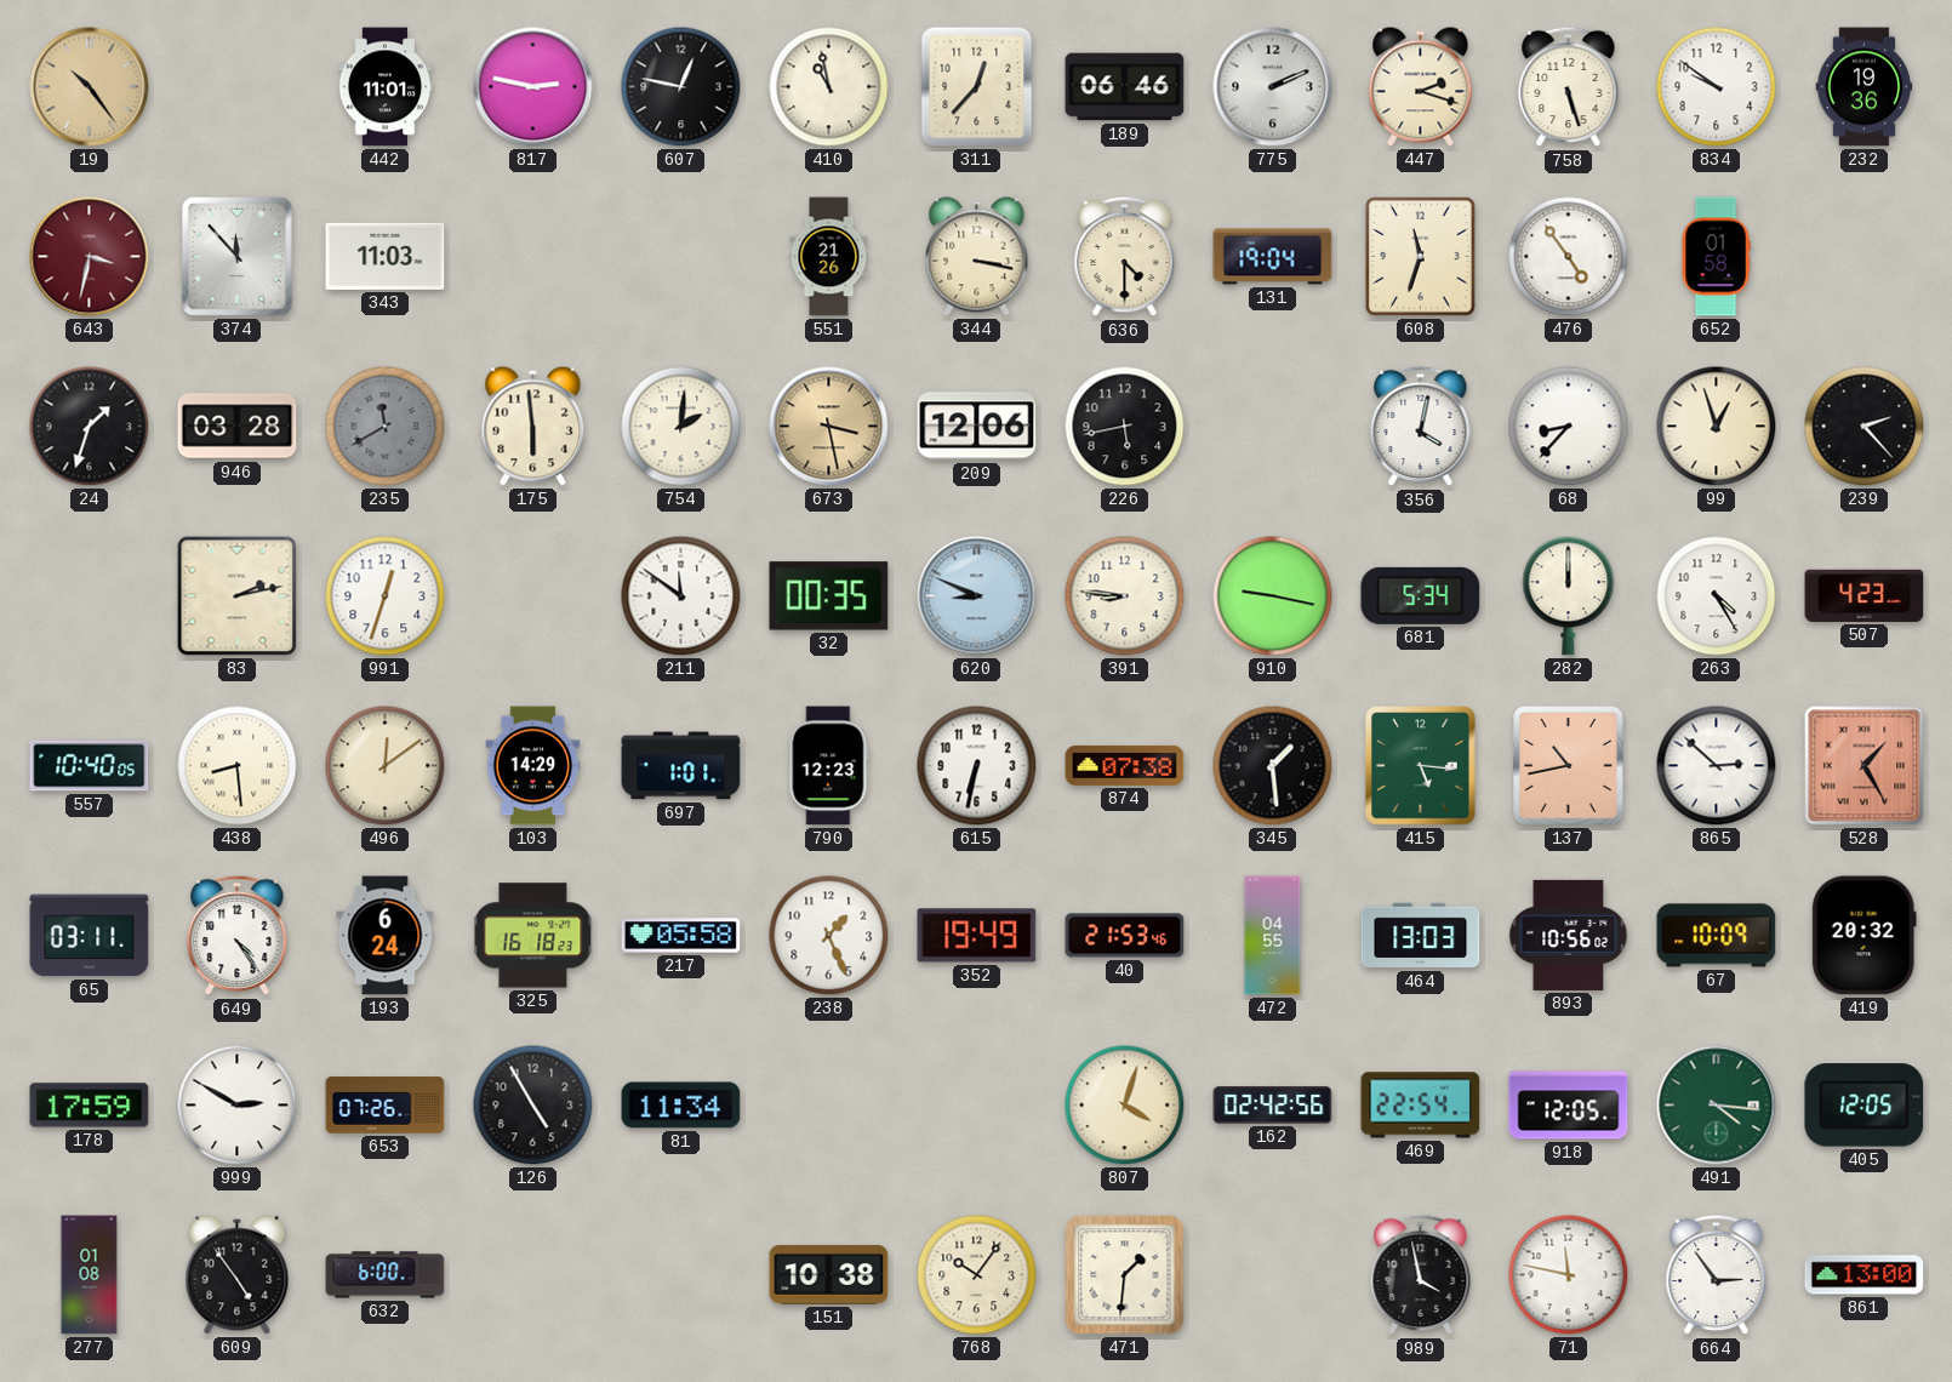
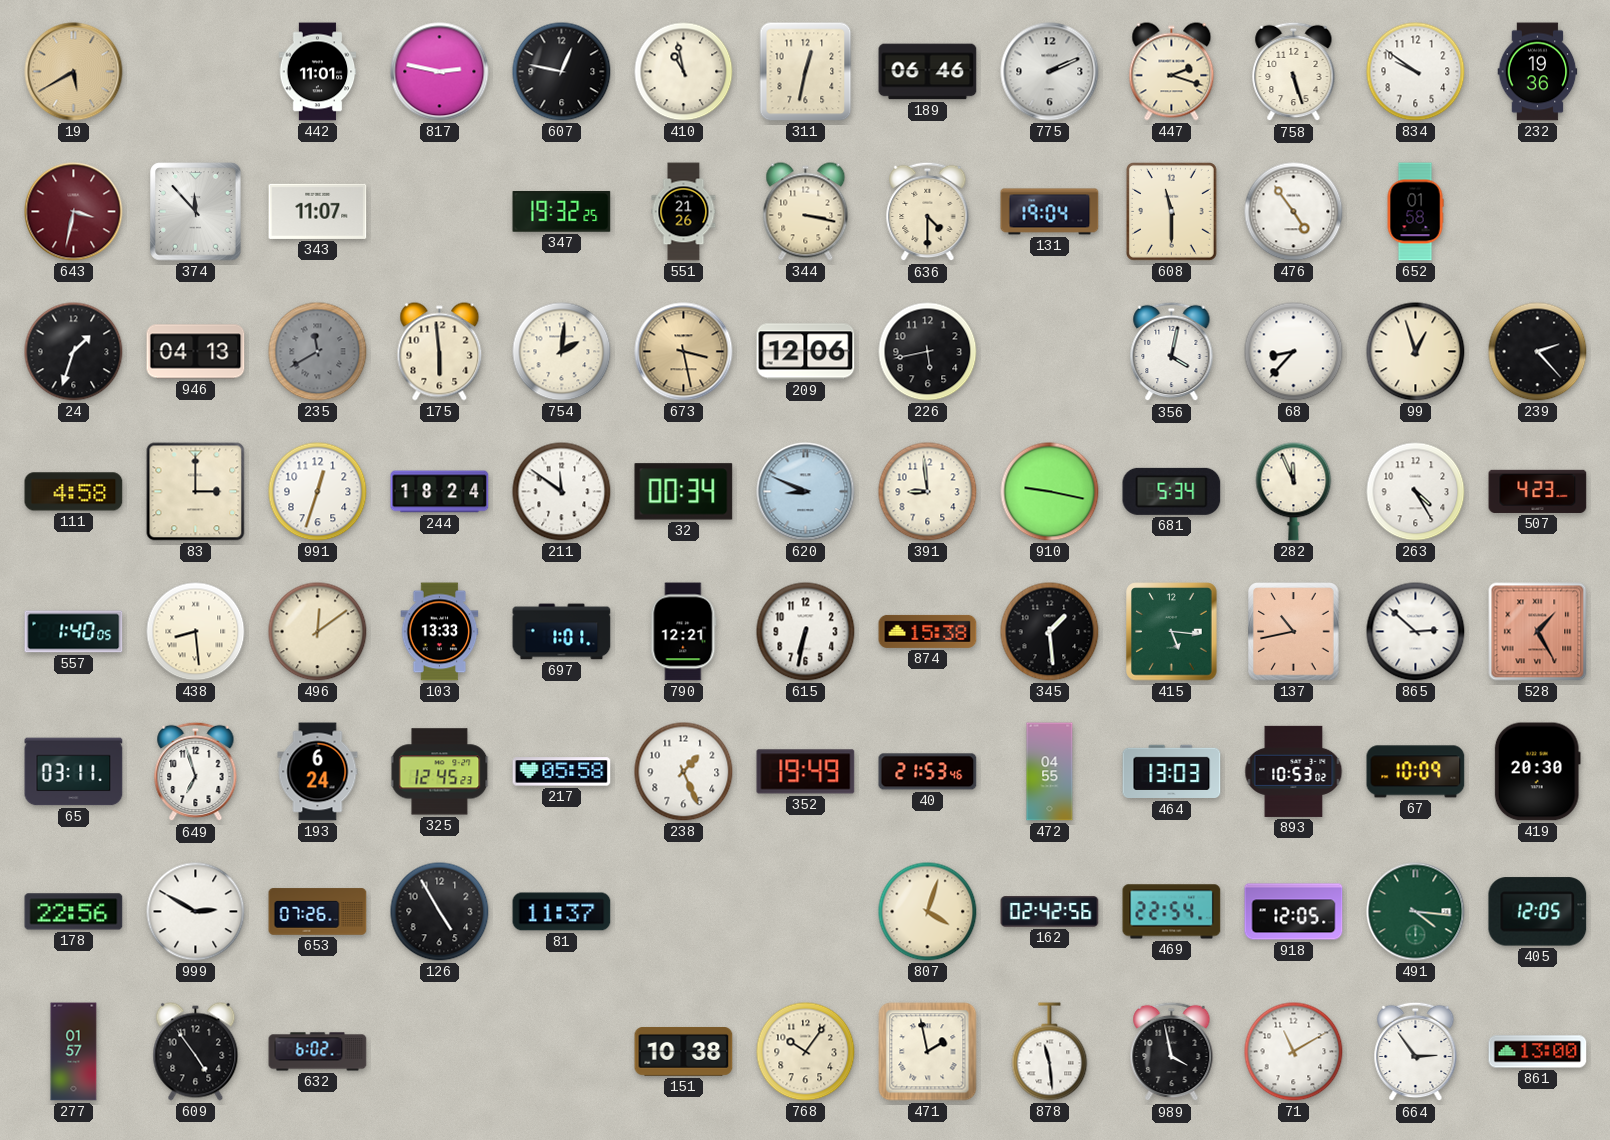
19: 10:24 -> 5:40 (74, 72)
311: 12:37 -> 12:32 (806, 72)
343: 11:03 -> 11:07 (318, 211)
347: none -> 19:32 (562, 212)
608: 11:33 -> 11:30 (1171, 211)
946: 03:28 -> 04:13 (196, 352)
111: none -> 4:58 (74, 492)
83: 2:13 -> 3:00 (196, 492)
244: none -> 18:24 (440, 492)
32: 00:35 -> 00:34 (684, 492)
391: 8:46 -> 8:59 (928, 492)
282: 12:00 -> 11:56 (1294, 492)
557: 10:40 -> 1:40 (74, 632)
103: 14:29 -> 13:33 (440, 632)
790: 12:23 -> 12:21 (684, 632)
874: 07:38 -> 15:38 (928, 631)
649: 4:24 -> 6:57 (196, 772)
325: 16:18 -> 12:45 (440, 772)
893: 10:56 -> 10:53 (1294, 771)
419: 20:32 -> 20:30 (1537, 772)
178: 17:59 -> 22:56 (74, 912)
81: 11:34 -> 11:37 (562, 912)
277: 01:08 -> 01:57 (74, 1052)
632: 6:00 -> 6:02 (318, 1052)
471: 1:31 -> 1:58 (928, 1052)
878: none -> 11:29 (1050, 1052)
71: 11:47 -> 11:10 (1294, 1052)
